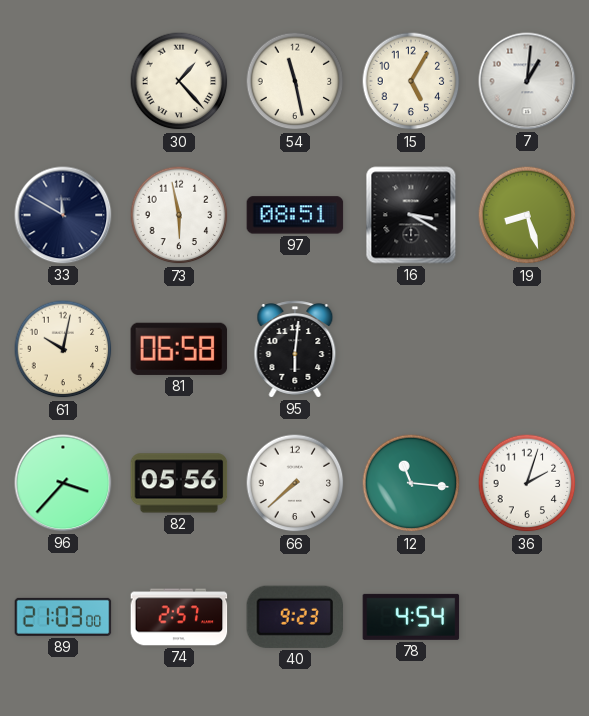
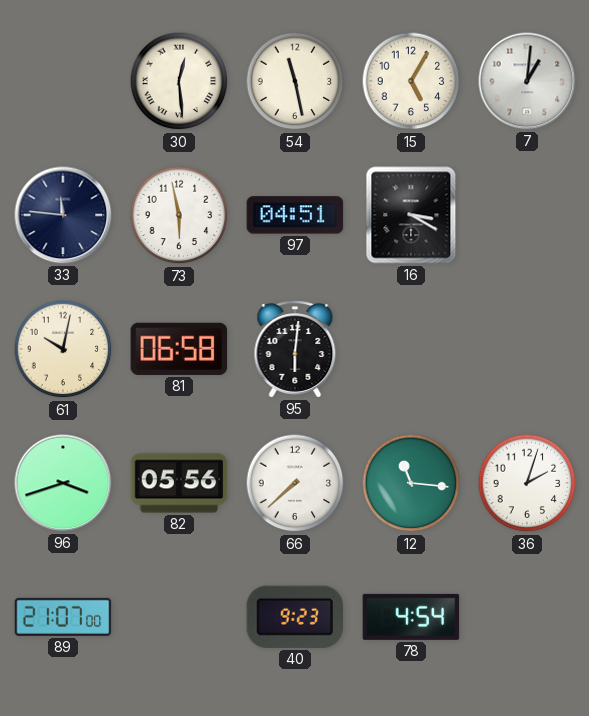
30: 1:23 -> 12:29 (179, 81)
33: 11:50 -> 11:46 (63, 215)
97: 08:51 -> 04:51 (295, 215)
19: 8:27 -> none (527, 215)
96: 3:37 -> 3:42 (63, 483)
89: 21:03 -> 21:07 (63, 617)
74: 2:57 -> none (179, 617)
